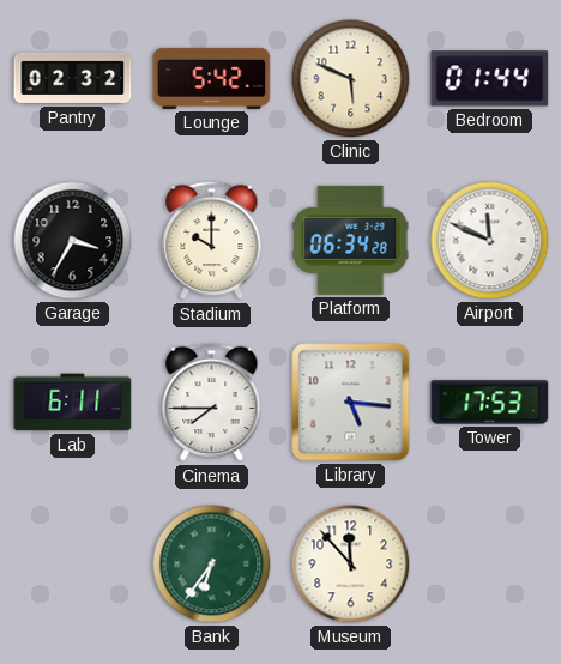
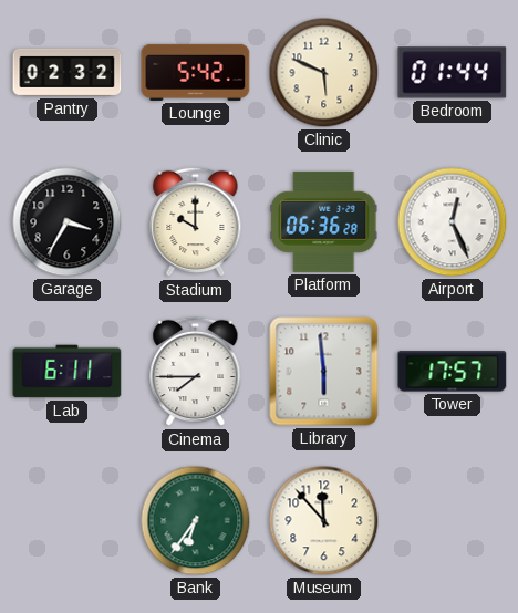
Platform: 06:34 -> 06:36 (324, 221)
Airport: 11:49 -> 12:26 (453, 222)
Library: 5:16 -> 5:59 (324, 372)
Tower: 17:53 -> 17:57 (453, 372)
